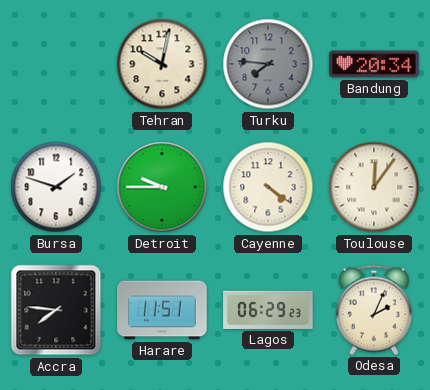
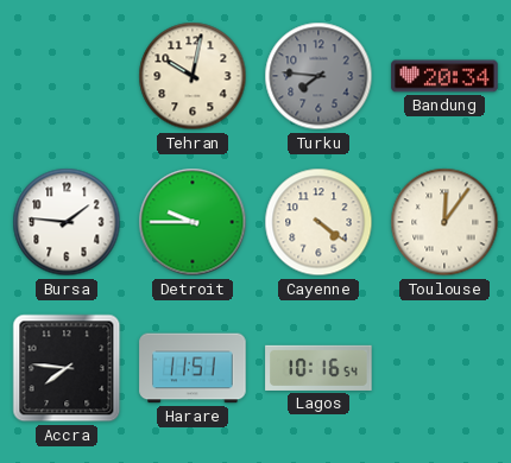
Bursa: 1:48 -> 1:46 (67, 222)
Lagos: 06:29 -> 10:16 (318, 368)
Odesa: 2:04 -> none (374, 310)
